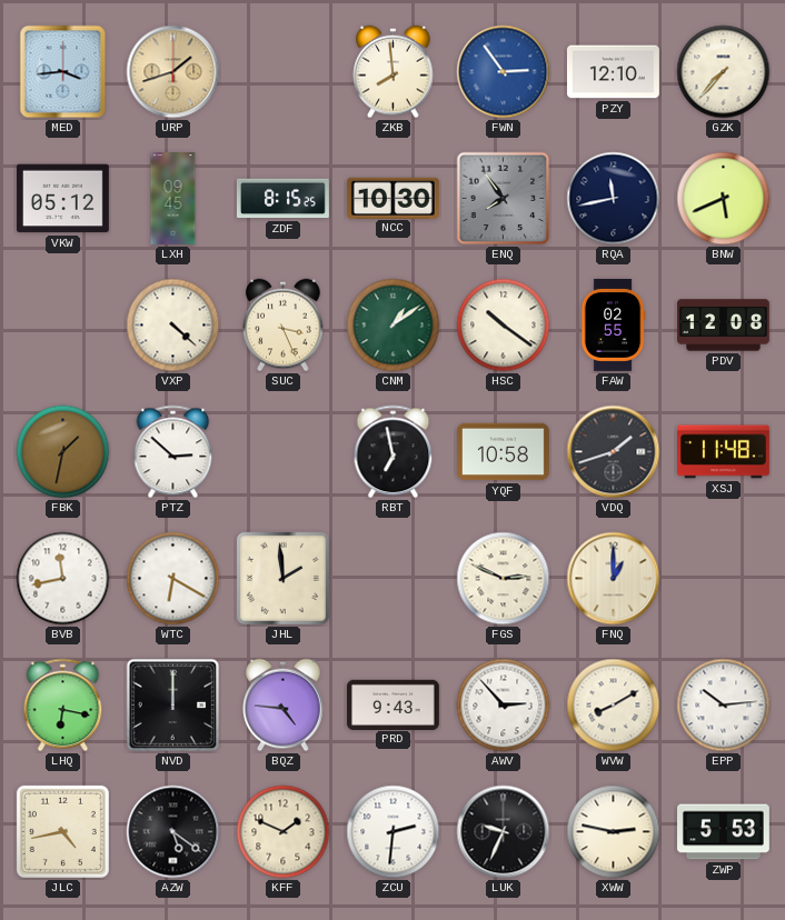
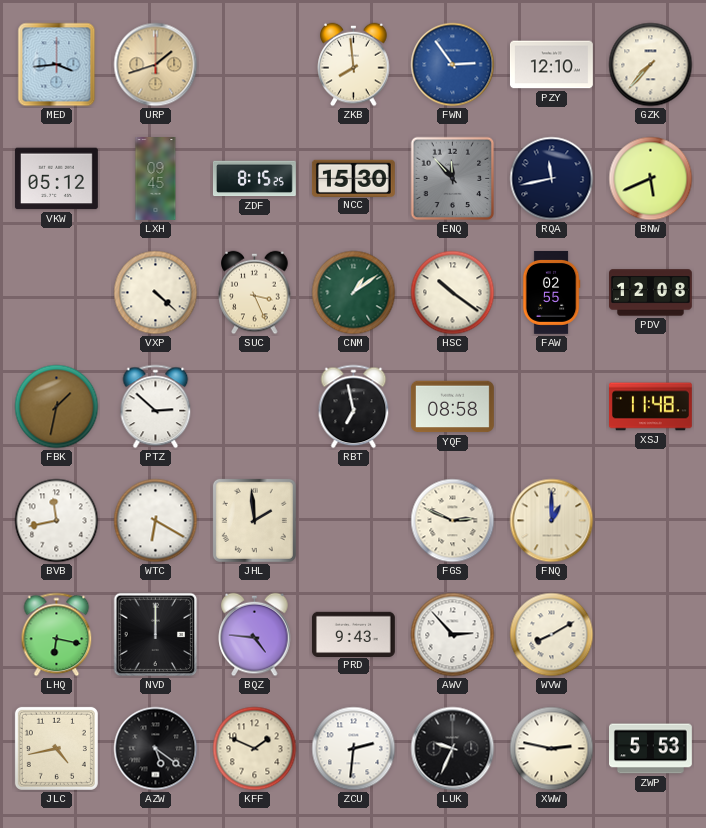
NCC: 10:30 -> 15:30 (353, 178)
ENQ: 7:54 -> 11:53 (453, 179)
YQF: 10:58 -> 08:58 (452, 407)
VDQ: 1:42 -> none (614, 452)
EPP: 10:14 -> none (724, 706)
